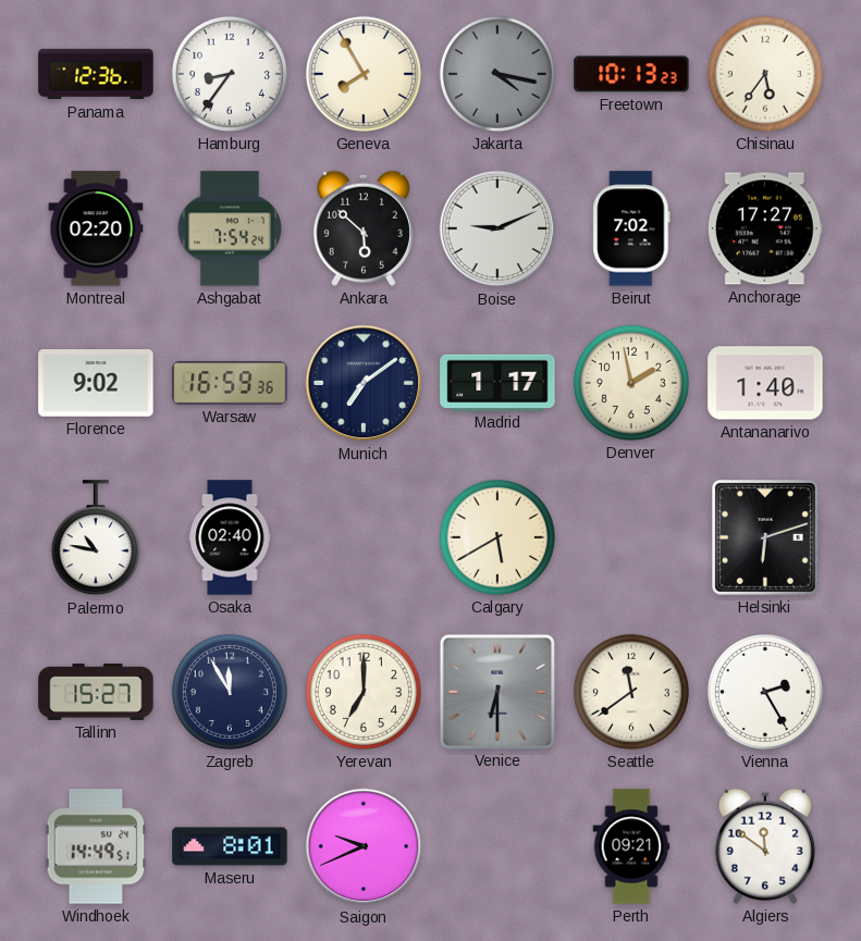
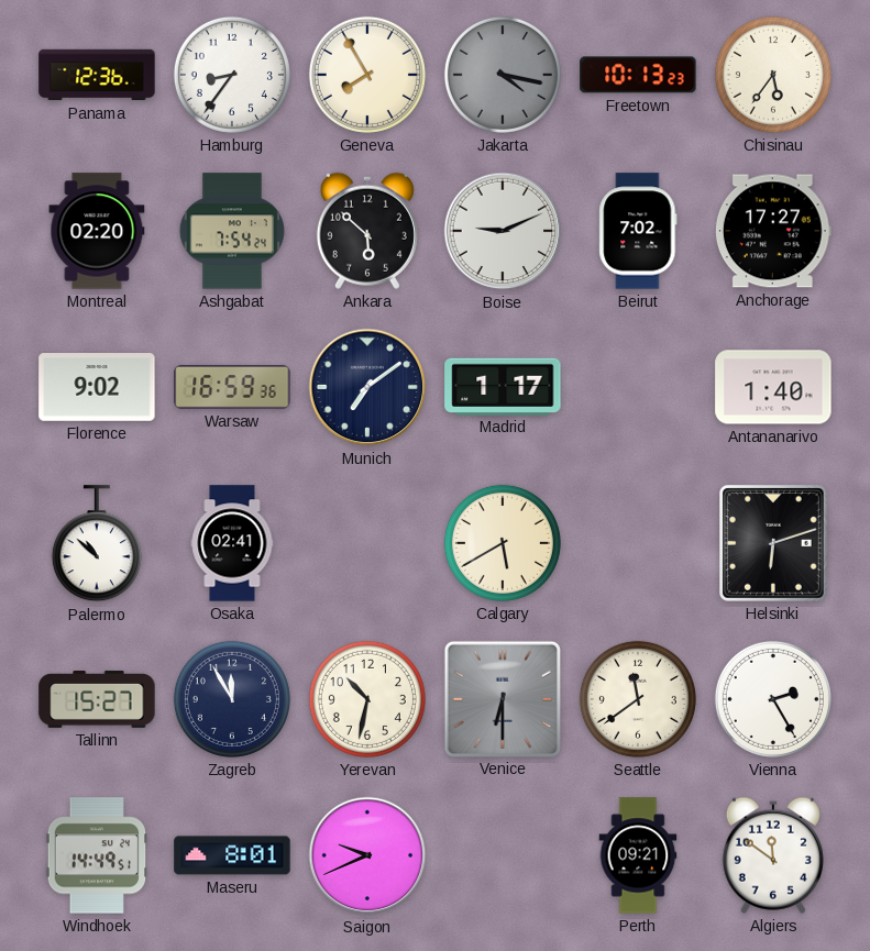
Denver: 1:58 -> none (631, 383)
Palermo: 10:47 -> 10:52 (97, 544)
Osaka: 02:40 -> 02:41 (232, 543)
Yerevan: 7:00 -> 10:32 (367, 699)
